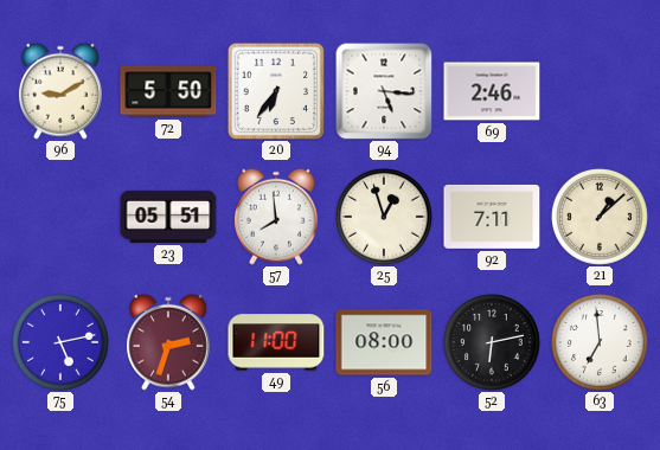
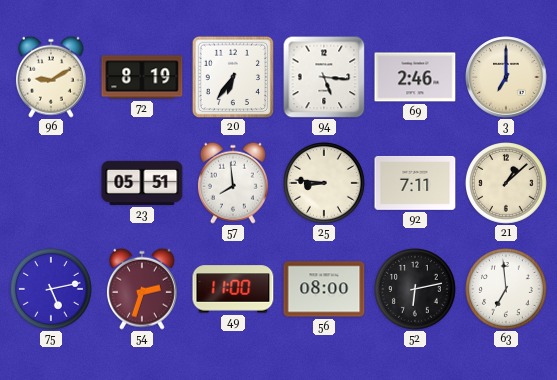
72: 5:50 -> 8:19 (142, 77)
3: none -> 7:00 (506, 77)
25: 12:57 -> 8:46 (325, 184)
